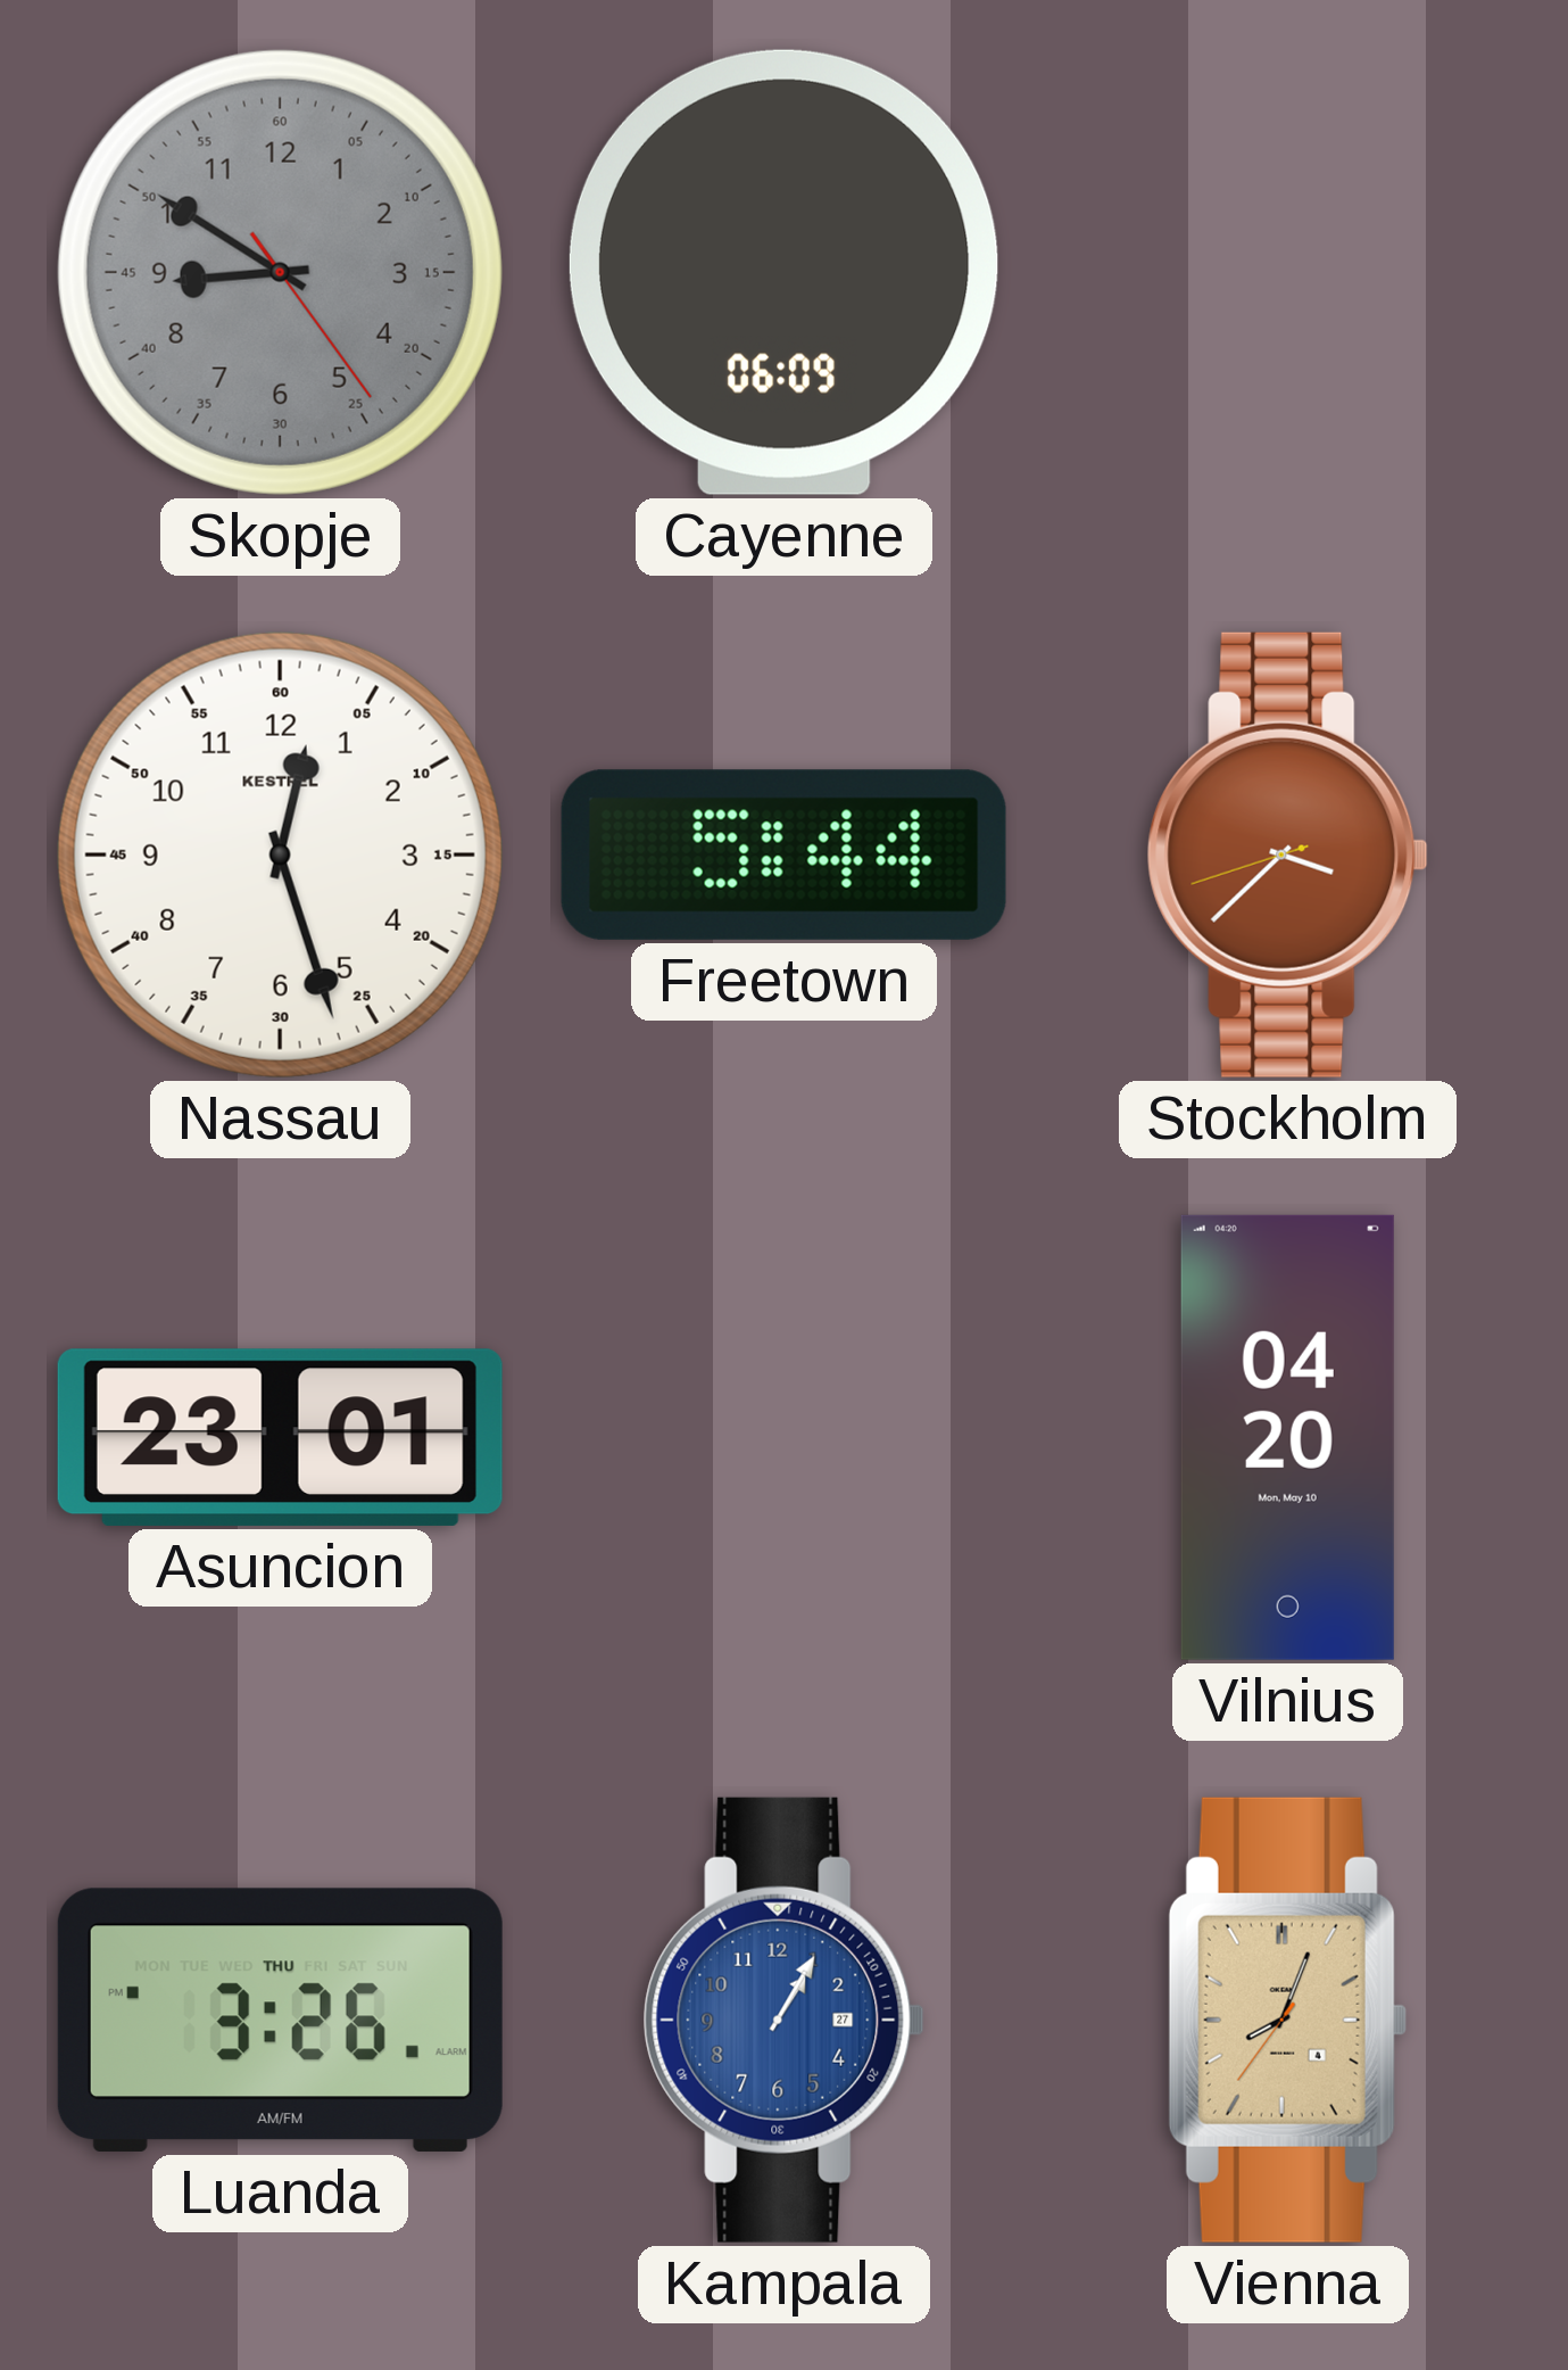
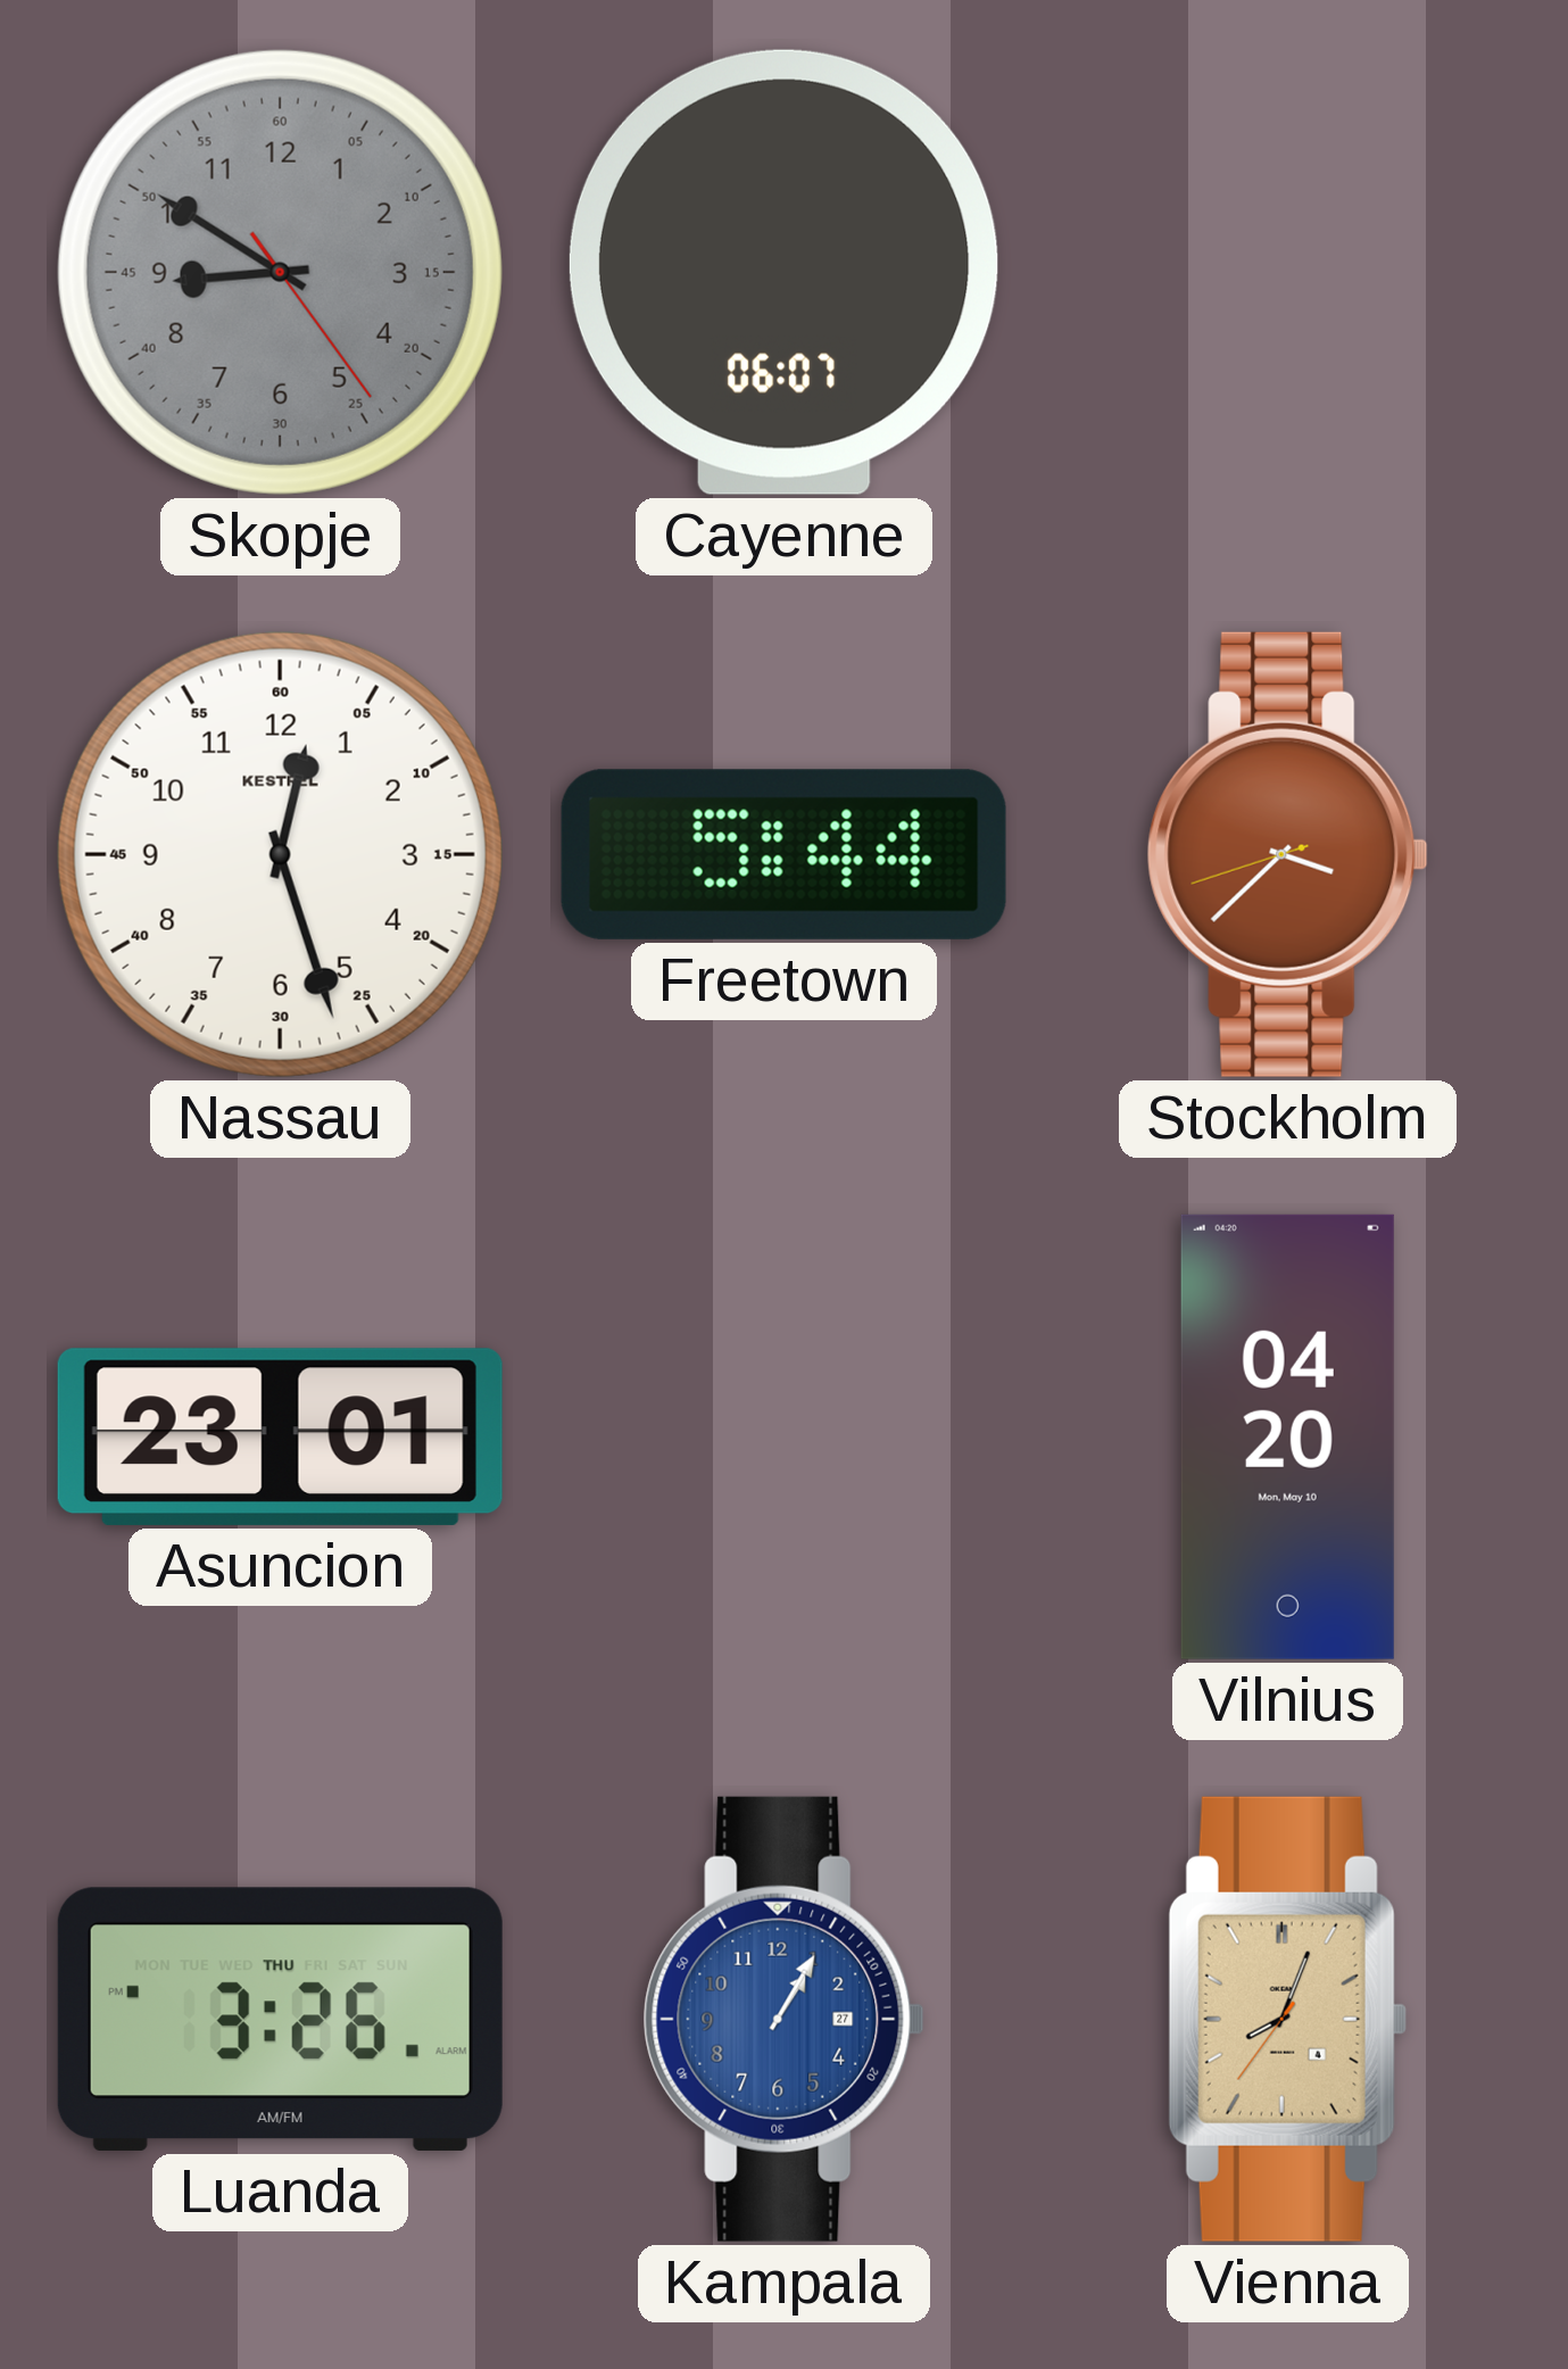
Cayenne: 06:09 -> 06:07 (783, 272)
